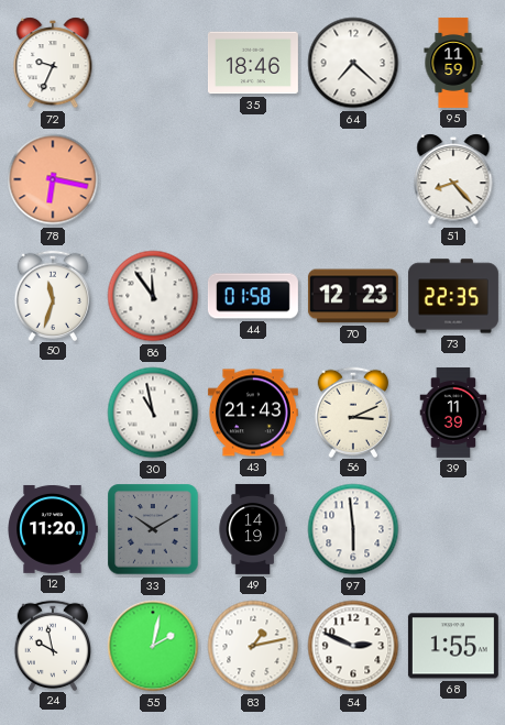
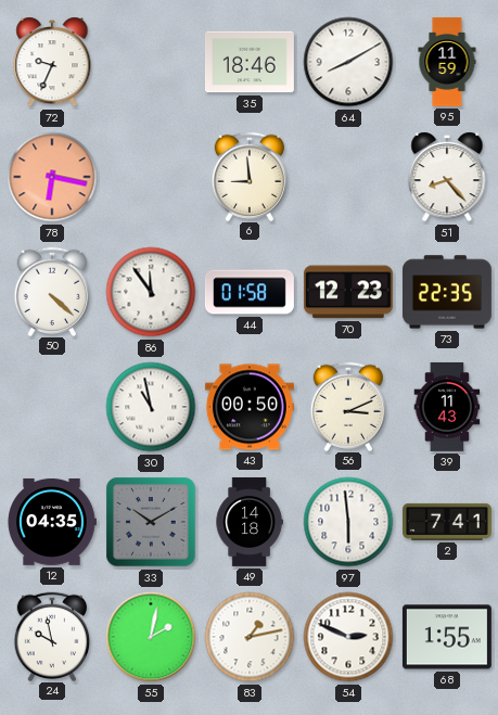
64: 7:22 -> 8:10 (348, 62)
6: none -> 8:59 (248, 176)
50: 11:33 -> 4:22 (51, 291)
43: 21:43 -> 00:50 (250, 407)
39: 11:39 -> 11:43 (447, 407)
12: 11:20 -> 04:35 (52, 522)
49: 14:19 -> 14:18 (250, 522)
2: none -> 7:41 (447, 522)
